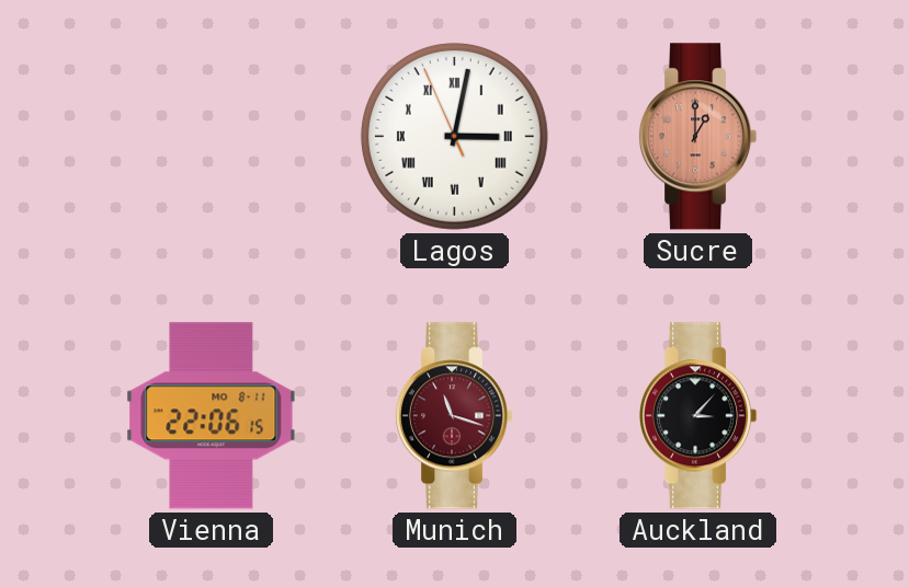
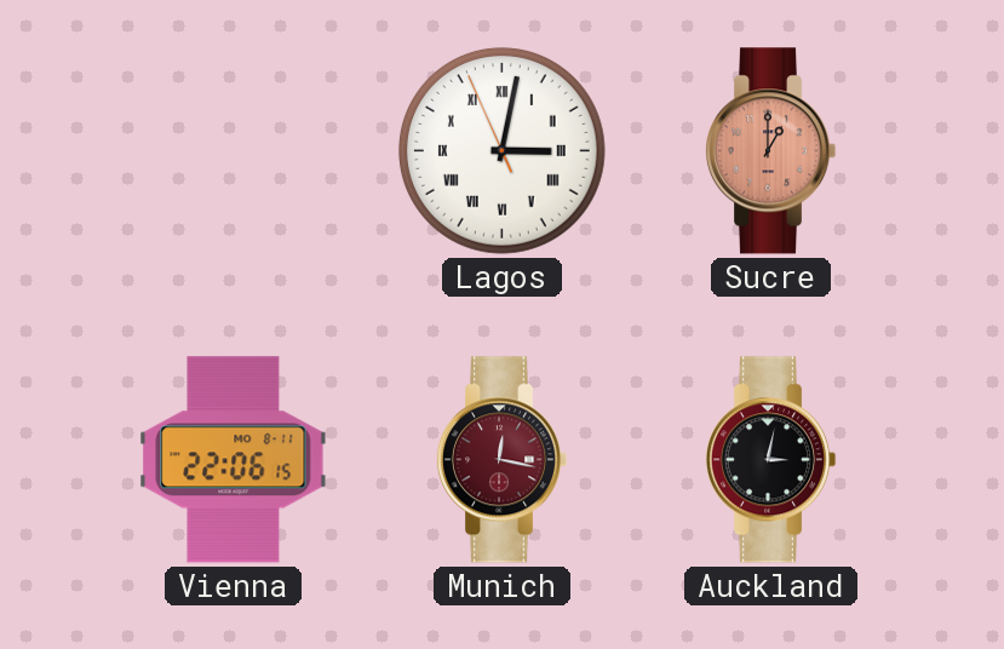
Munich: 11:18 -> 12:17 (501, 460)
Auckland: 3:07 -> 3:02 (770, 460)
